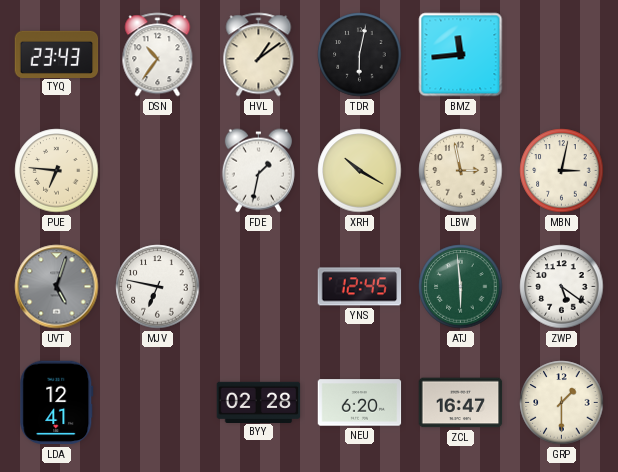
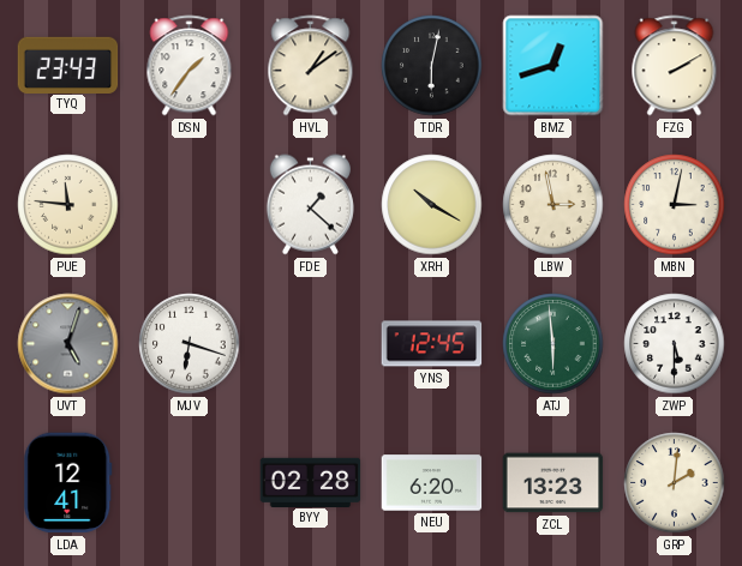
DSN: 10:36 -> 1:36 (190, 66)
BMZ: 11:44 -> 12:42 (553, 66)
FZG: none -> 2:10 (675, 66)
PUE: 6:46 -> 11:46 (68, 205)
FDE: 1:32 -> 1:22 (310, 205)
MJV: 6:47 -> 6:18 (190, 344)
ZWP: 5:21 -> 5:30 (675, 344)
ZCL: 16:47 -> 13:23 (553, 483)
GRP: 1:30 -> 2:01 (675, 483)
